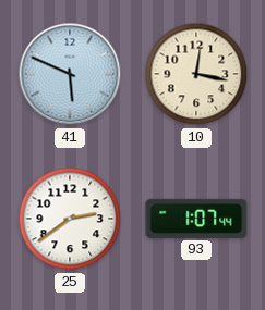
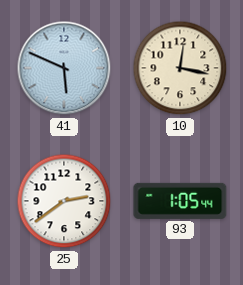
93: 1:07 -> 1:05 (180, 201)
